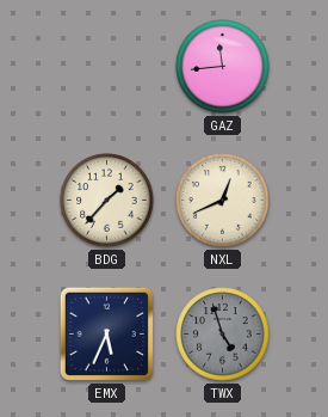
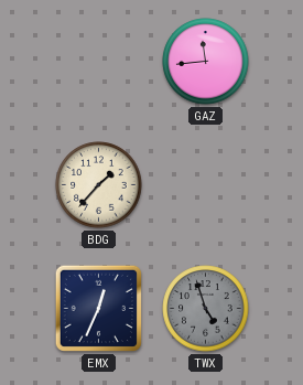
NXL: 12:41 -> none (223, 201)
EMX: 5:34 -> 12:34 (98, 308)
